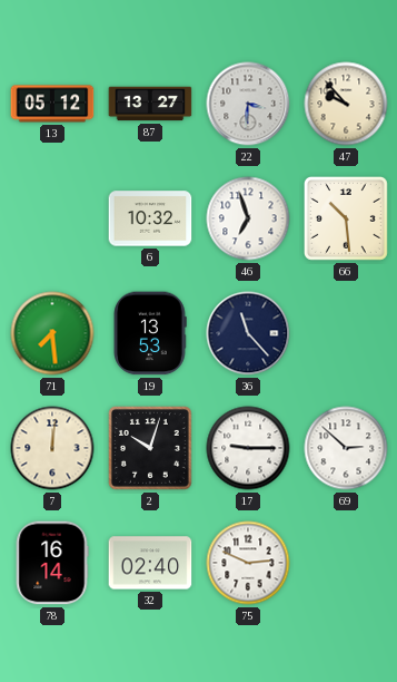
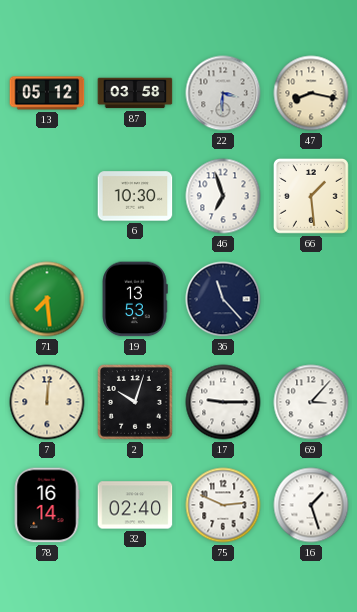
87: 13:27 -> 03:58 (135, 93)
47: 9:53 -> 8:17 (311, 93)
6: 10:32 -> 10:30 (135, 196)
66: 10:29 -> 1:29 (311, 196)
69: 2:52 -> 3:07 (311, 402)
16: none -> 1:27 (311, 505)
